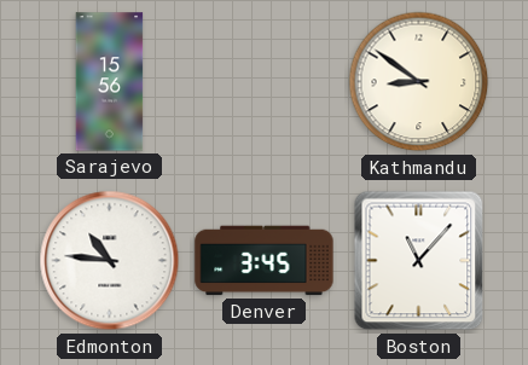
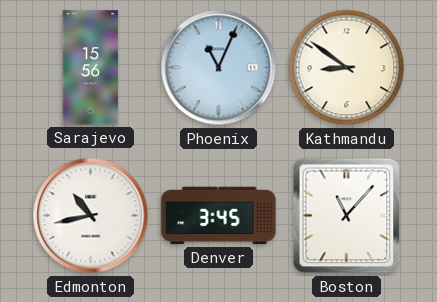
Phoenix: none -> 11:04 (219, 68)
Edmonton: 10:46 -> 10:43 (91, 216)
